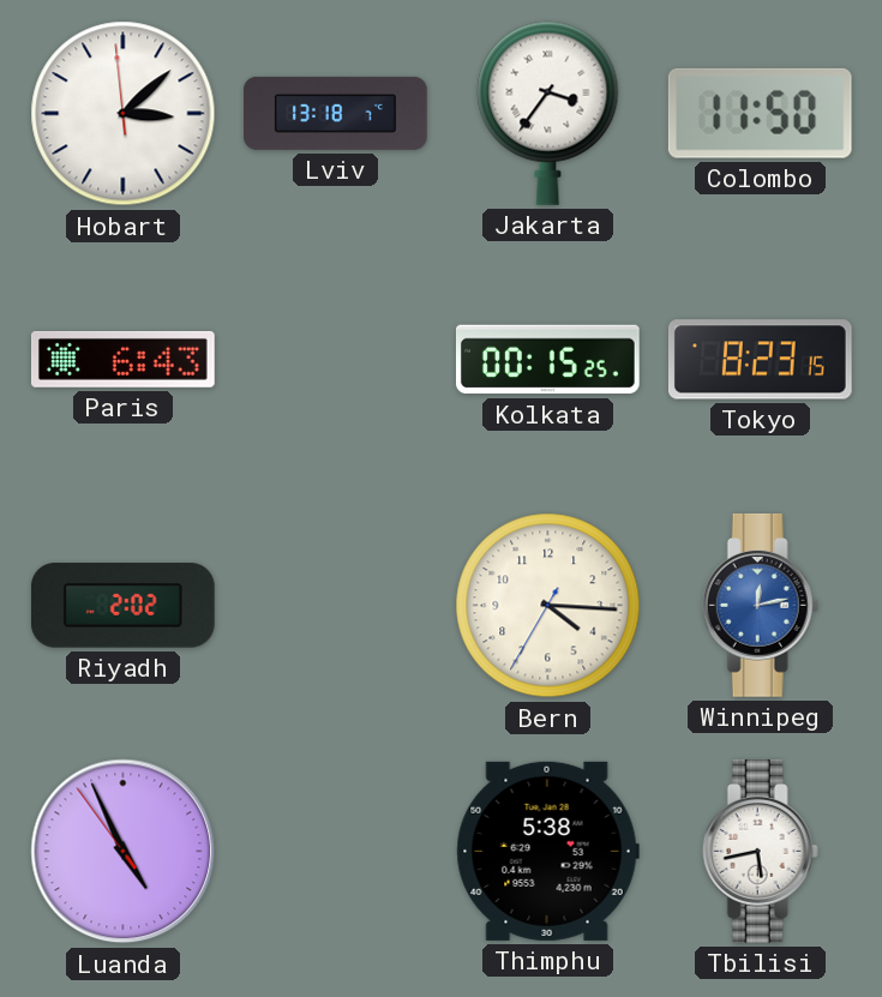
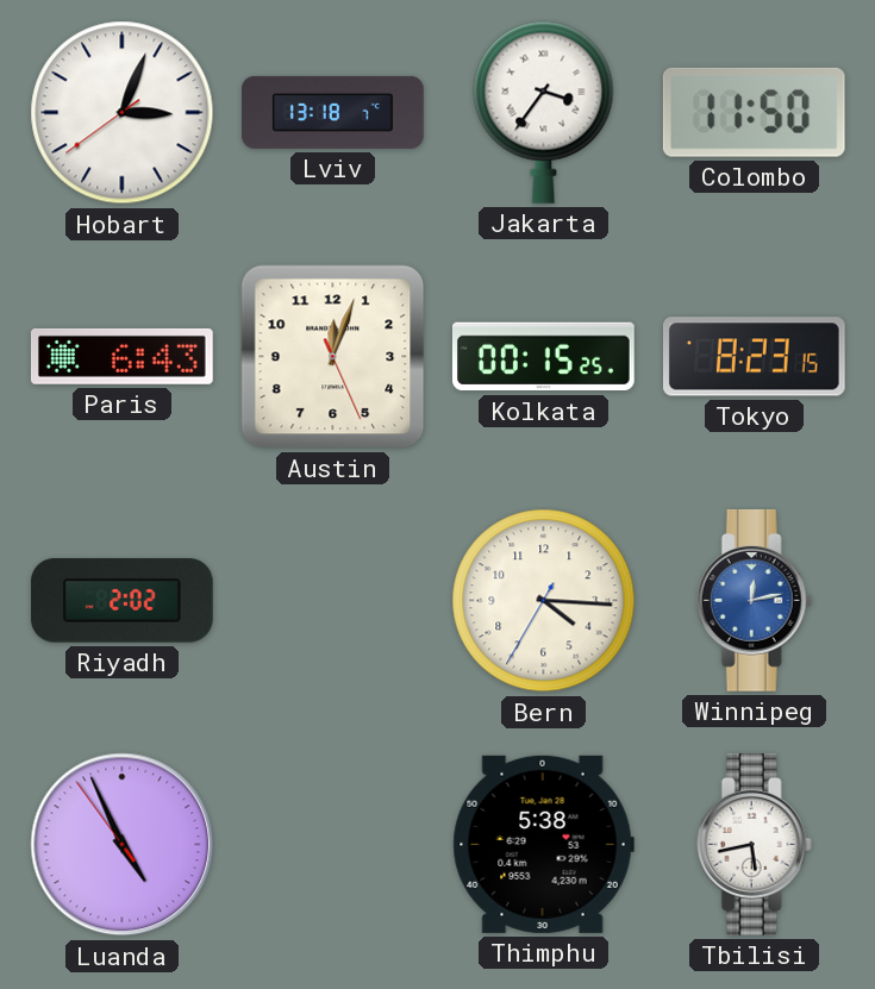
Hobart: 3:07 -> 3:03 (123, 113)
Austin: none -> 12:03 (333, 357)
